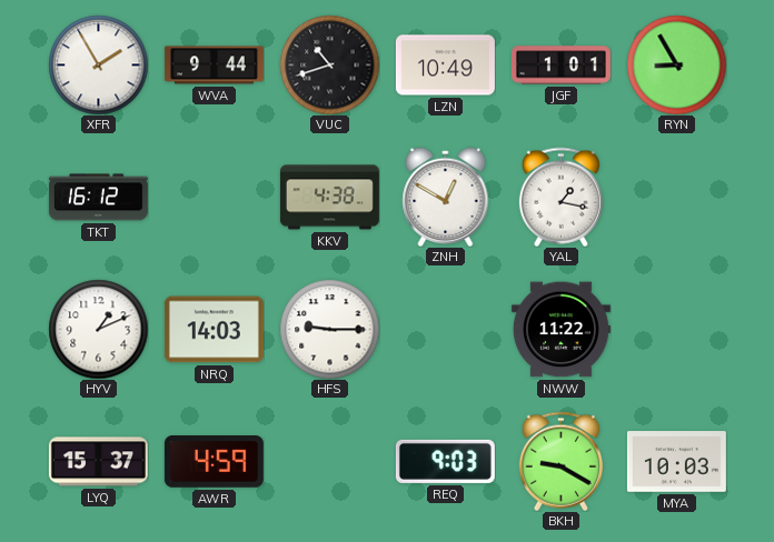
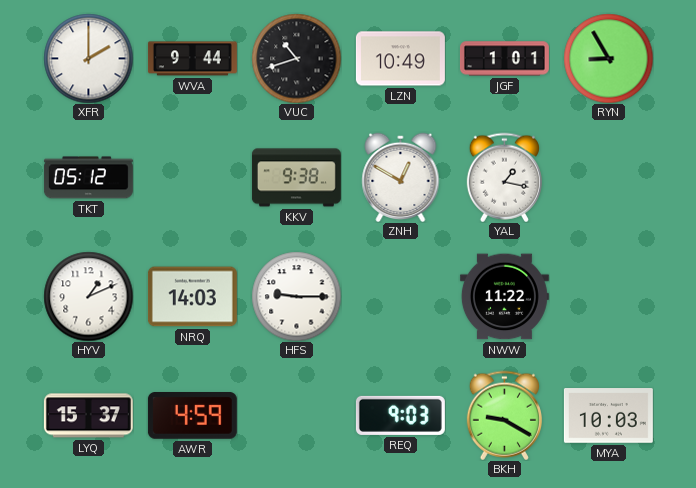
XFR: 1:55 -> 2:00 (88, 58)
TKT: 16:12 -> 05:12 (88, 178)
KKV: 4:38 -> 9:38 (296, 178)
